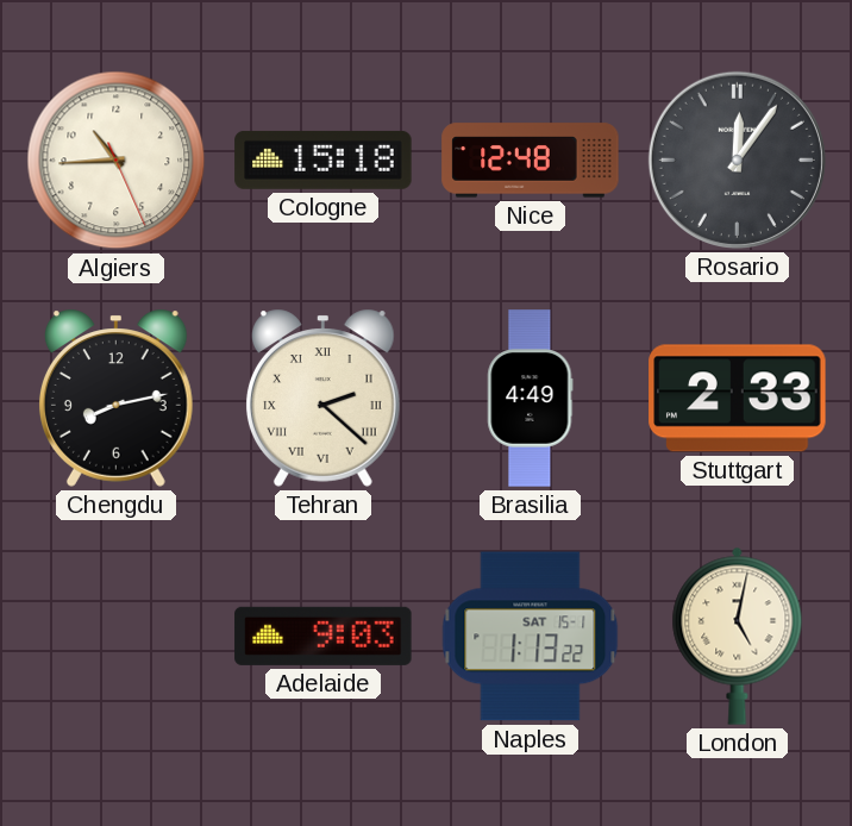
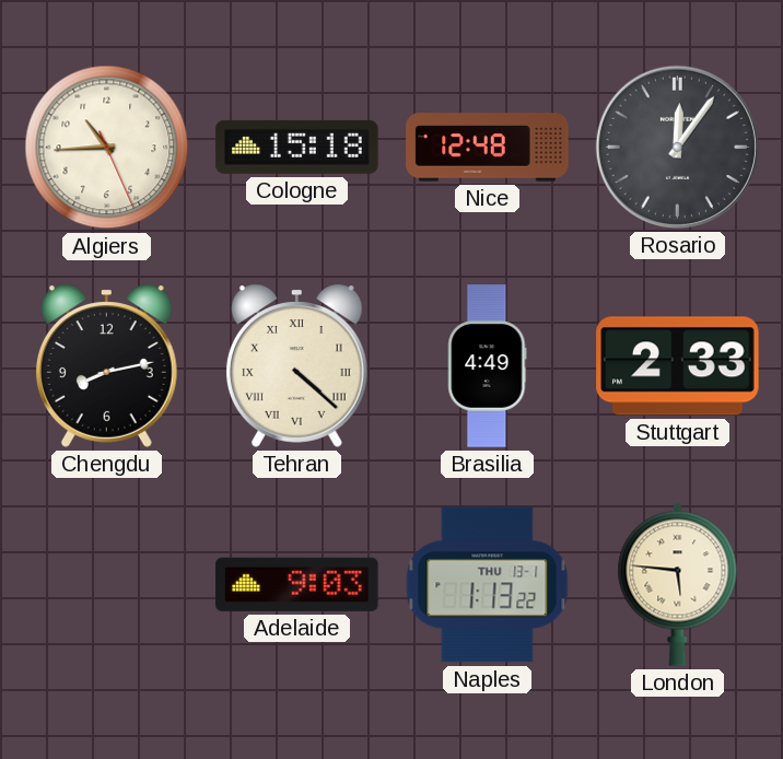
Tehran: 2:22 -> 4:22 (296, 365)
Naples date: SAT 15-1 -> THU 13-1 (488, 585)
London: 5:02 -> 5:46 (678, 584)
